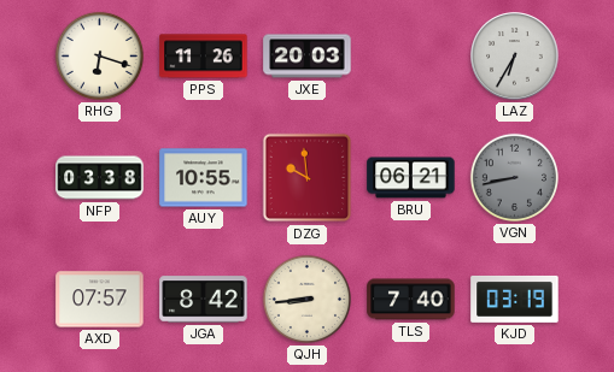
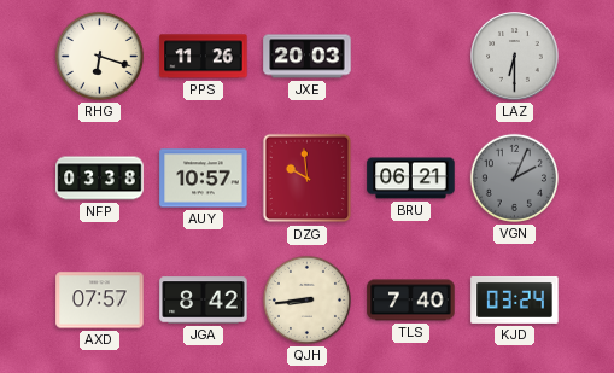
LAZ: 6:35 -> 6:30 (515, 57)
AUY: 10:55 -> 10:57 (204, 179)
VGN: 8:43 -> 2:04 (514, 177)
KJD: 03:19 -> 03:24 (515, 299)
